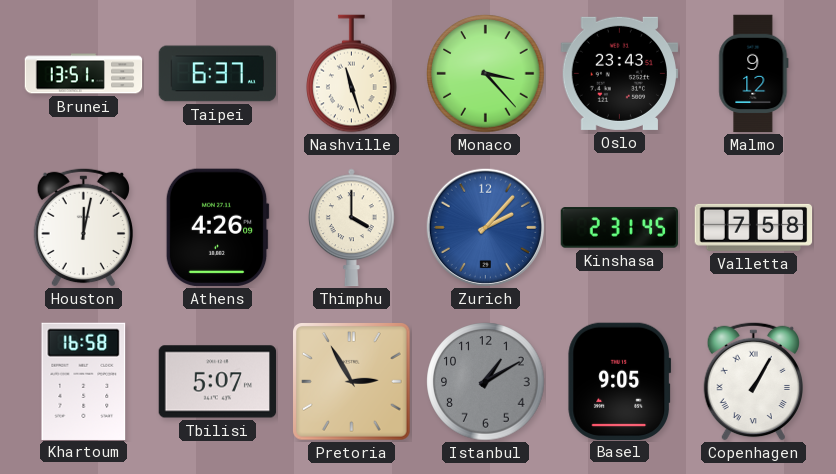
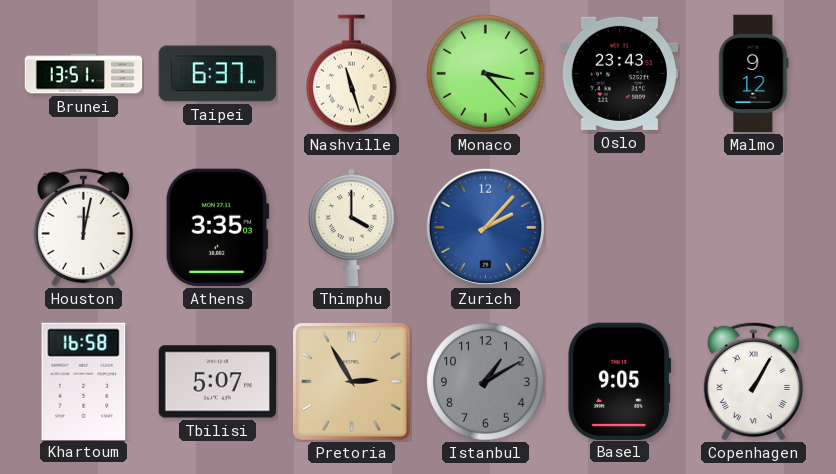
Athens: 4:26 -> 3:35 (217, 227)
Kinshasa: 2:31 -> none (620, 228)
Valletta: 7:58 -> none (754, 227)
